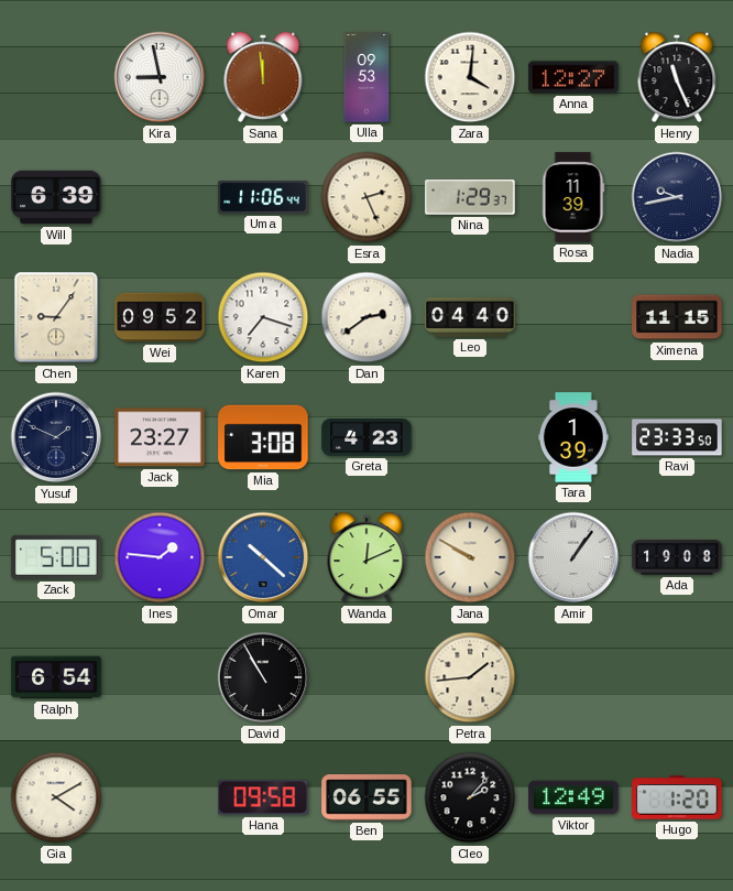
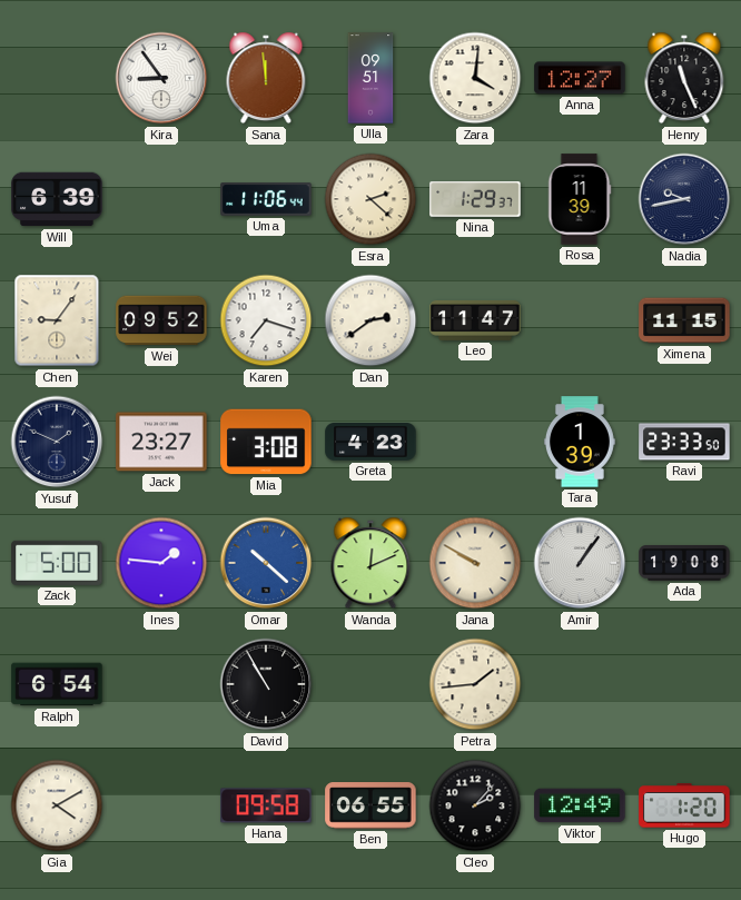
Kira: 8:58 -> 8:54 (161, 78)
Ulla: 09:53 -> 09:51 (370, 78)
Esra: 2:26 -> 2:22 (370, 199)
Leo: 04:40 -> 11:47 (475, 320)
